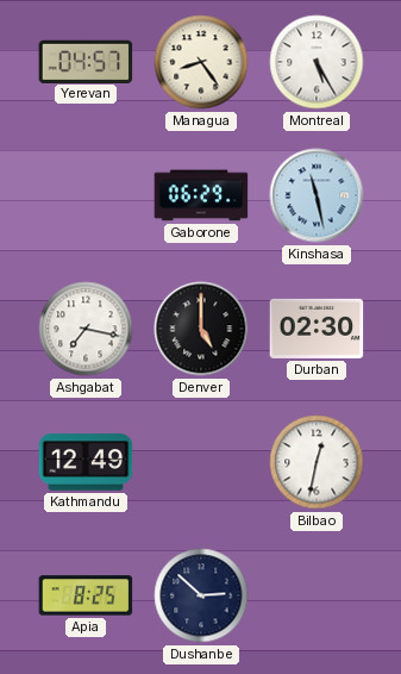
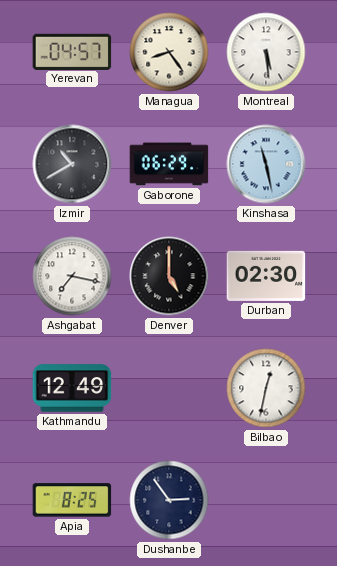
Montreal: 5:25 -> 5:29 (266, 52)
Izmir: none -> 10:40 (72, 164)
Dushanbe: 2:52 -> 2:54 (169, 500)
